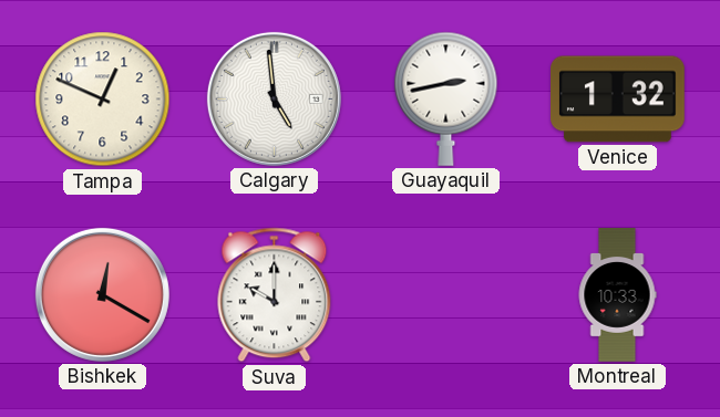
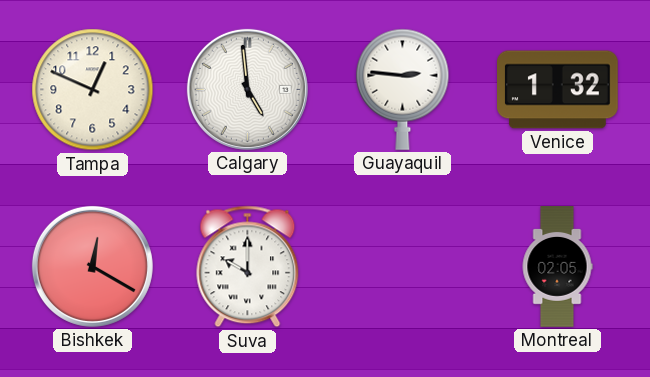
Guayaquil: 2:43 -> 2:46 (403, 89)
Montreal: 10:33 -> 02:05 (557, 267)
